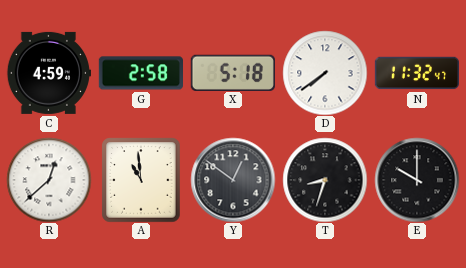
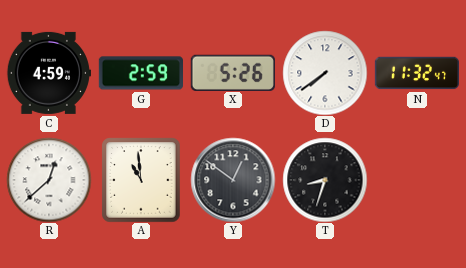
G: 2:58 -> 2:59 (140, 73)
X: 5:18 -> 5:26 (233, 72)
E: 10:00 -> none (417, 180)
